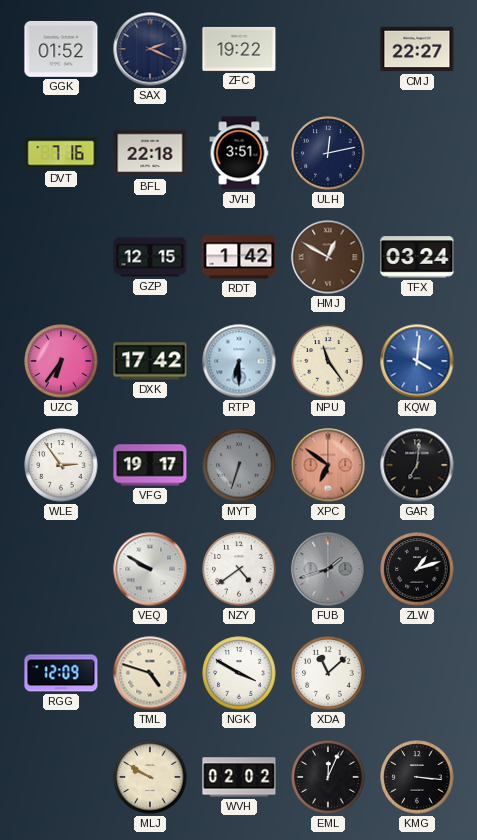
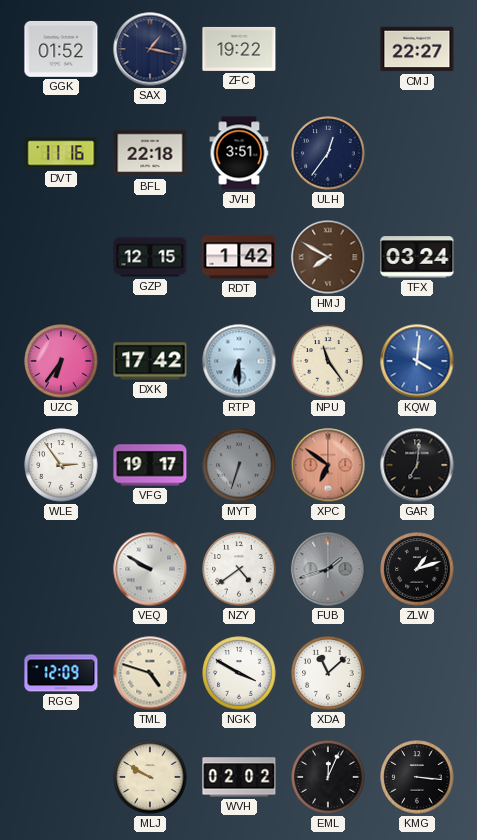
SAX: 2:19 -> 1:17 (150, 49)
DVT: 7:16 -> 11:16 (61, 153)
ULH: 12:13 -> 12:36 (328, 153)
HMJ: 12:50 -> 7:50 (328, 257)
